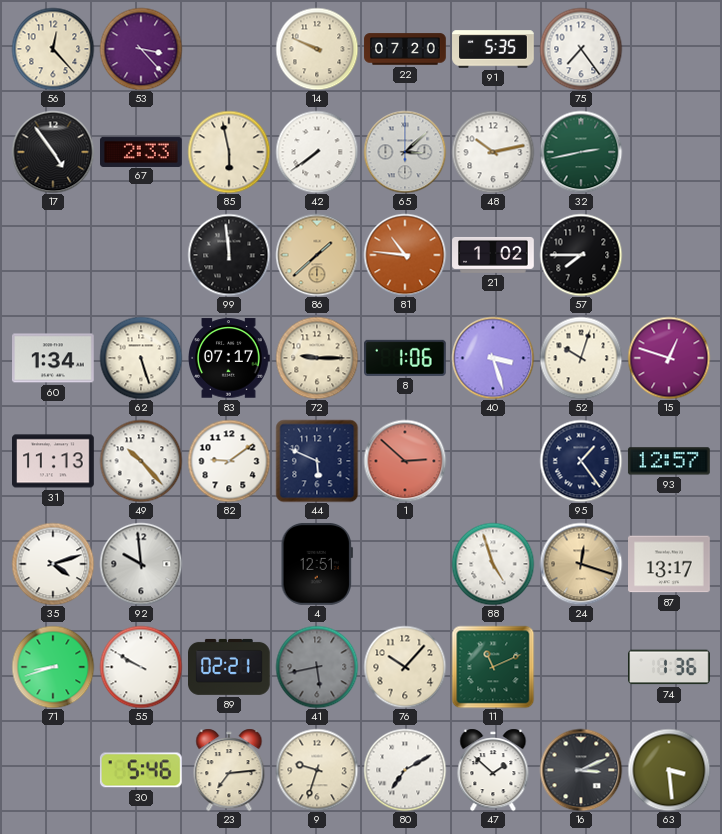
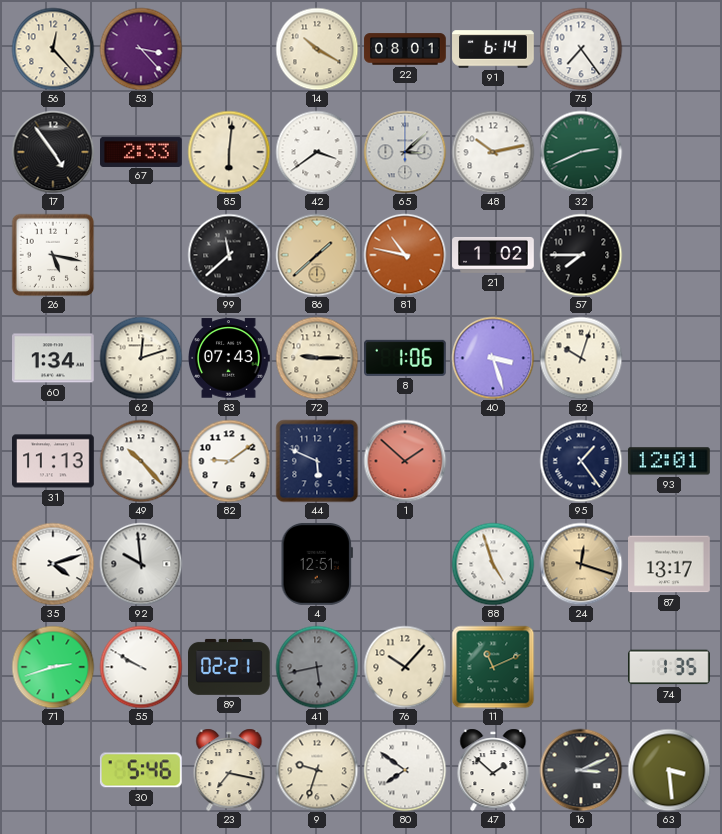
14: 9:49 -> 10:20 (317, 49)
22: 07:20 -> 08:01 (405, 49)
91: 5:35 -> 6:14 (493, 49)
85: 5:58 -> 6:01 (229, 152)
42: 7:39 -> 3:39 (317, 152)
32: 2:43 -> 2:41 (581, 152)
26: none -> 5:17 (53, 255)
99: 11:59 -> 11:38 (229, 255)
81: 10:46 -> 10:47 (405, 255)
62: 5:27 -> 12:12 (141, 358)
83: 07:17 -> 07:43 (229, 358)
15: 12:48 -> none (669, 358)
1: 2:52 -> 1:52 (405, 461)
93: 12:57 -> 12:01 (669, 461)
71: 8:42 -> 2:42 (53, 667)
74: 1:36 -> 1:35 (670, 667)
23: 7:14 -> 7:17 (229, 770)
80: 7:10 -> 7:51 (405, 770)
